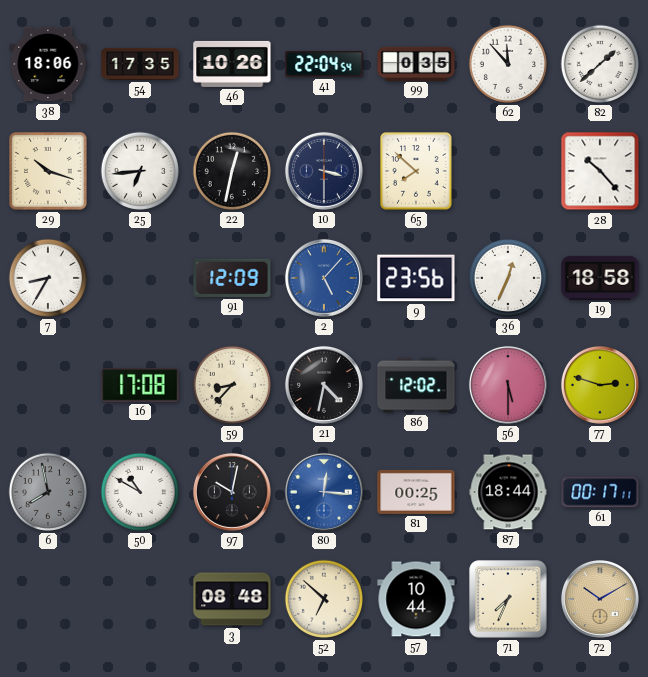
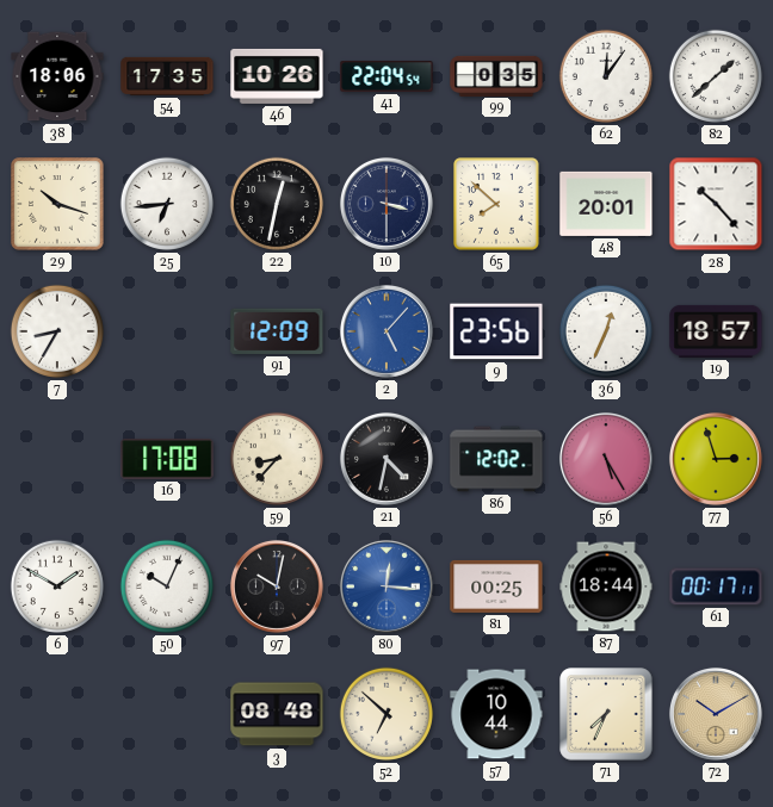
62: 11:53 -> 12:06 (606, 76)
48: none -> 20:01 (606, 204)
19: 18:58 -> 18:57 (716, 331)
56: 5:30 -> 5:25 (606, 459)
77: 2:48 -> 2:57 (716, 459)
6: 7:58 -> 1:50 (57, 586)
6 dial: grey -> white (57, 586)
50: 10:50 -> 10:04 (167, 586)
